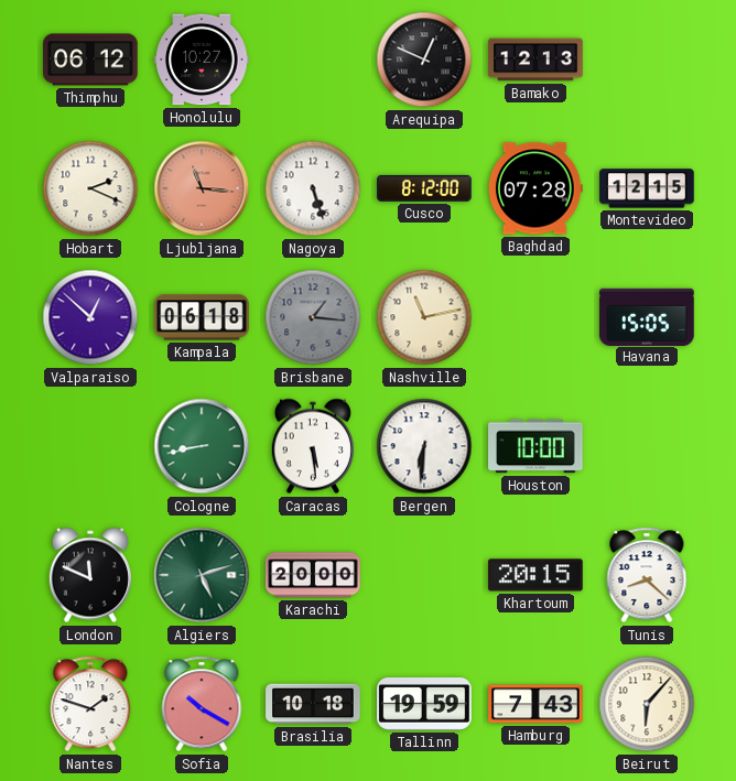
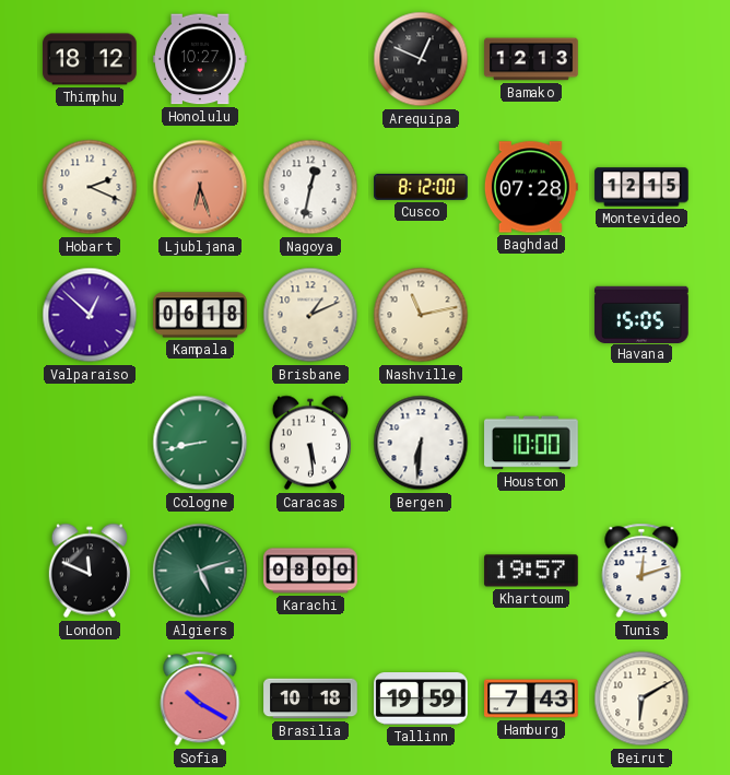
Thimphu: 06:12 -> 18:12 (90, 59)
Ljubljana: 11:16 -> 6:27 (200, 187)
Nagoya: 5:27 -> 12:32 (310, 187)
Brisbane: 1:16 -> 1:11 (310, 315)
Brisbane dial: grey -> cream (310, 315)
Karachi: 20:00 -> 08:00 (310, 571)
Khartoum: 20:15 -> 19:57 (531, 571)
Tunis: 8:22 -> 12:12 (641, 571)
Nantes: 1:48 -> none (90, 704)
Beirut: 6:07 -> 6:10 (641, 698)
